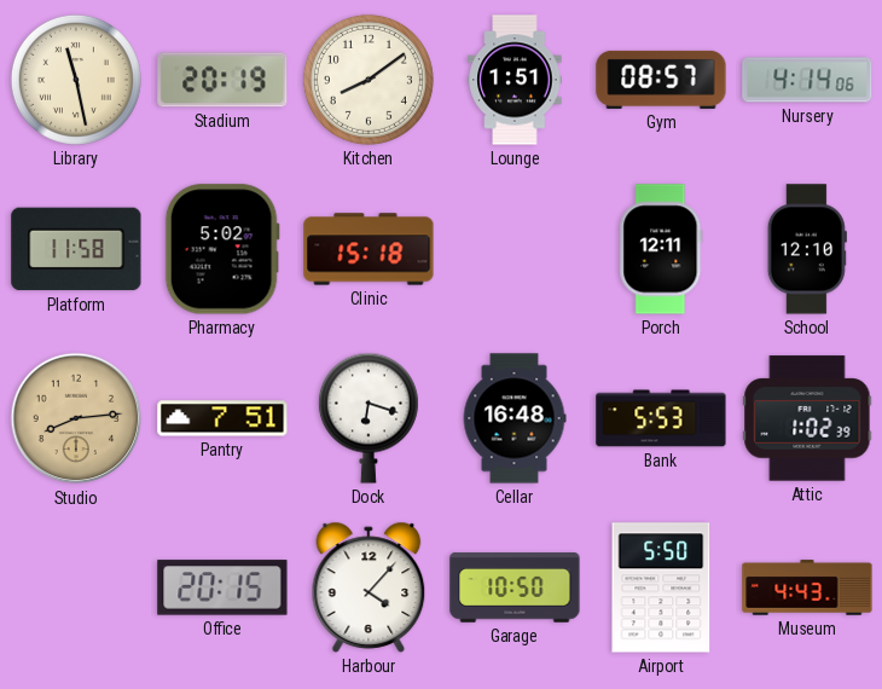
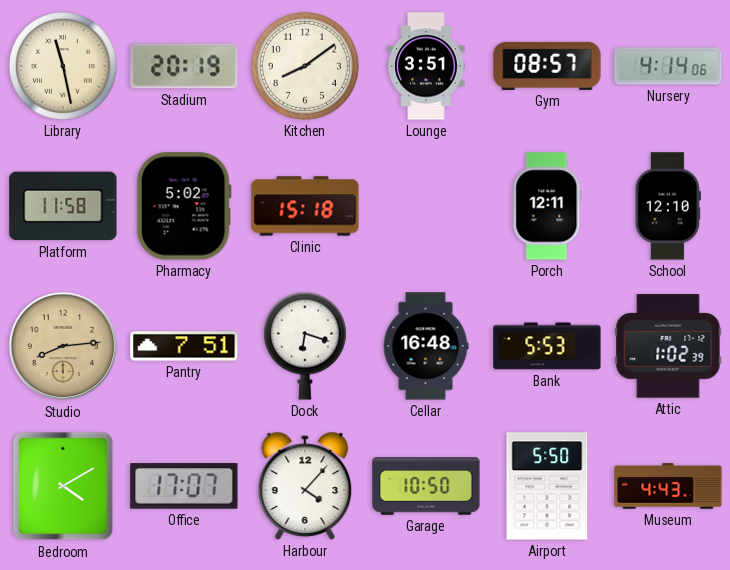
Lounge: 1:51 -> 3:51 (426, 66)
Bedroom: none -> 4:10 (63, 486)
Office: 20:15 -> 17:07 (184, 486)
